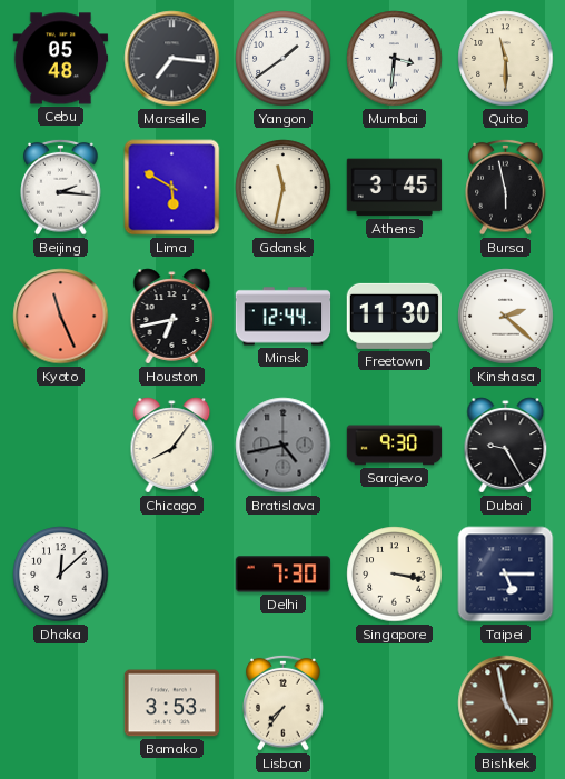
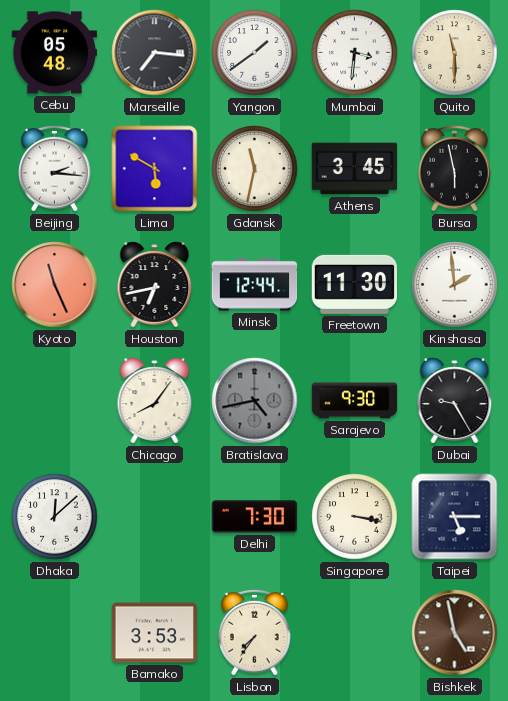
Kinshasa: 2:22 -> 1:59 (455, 285)
